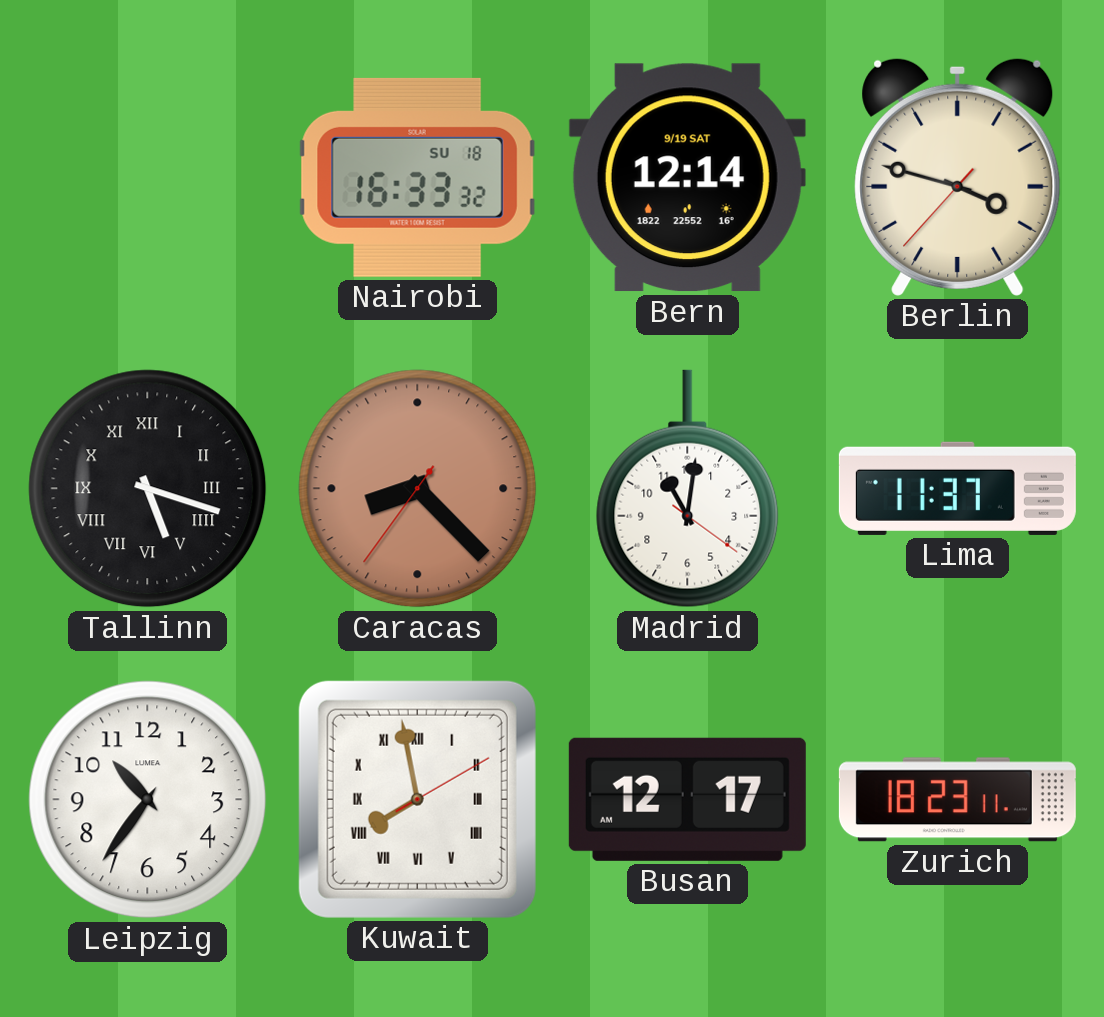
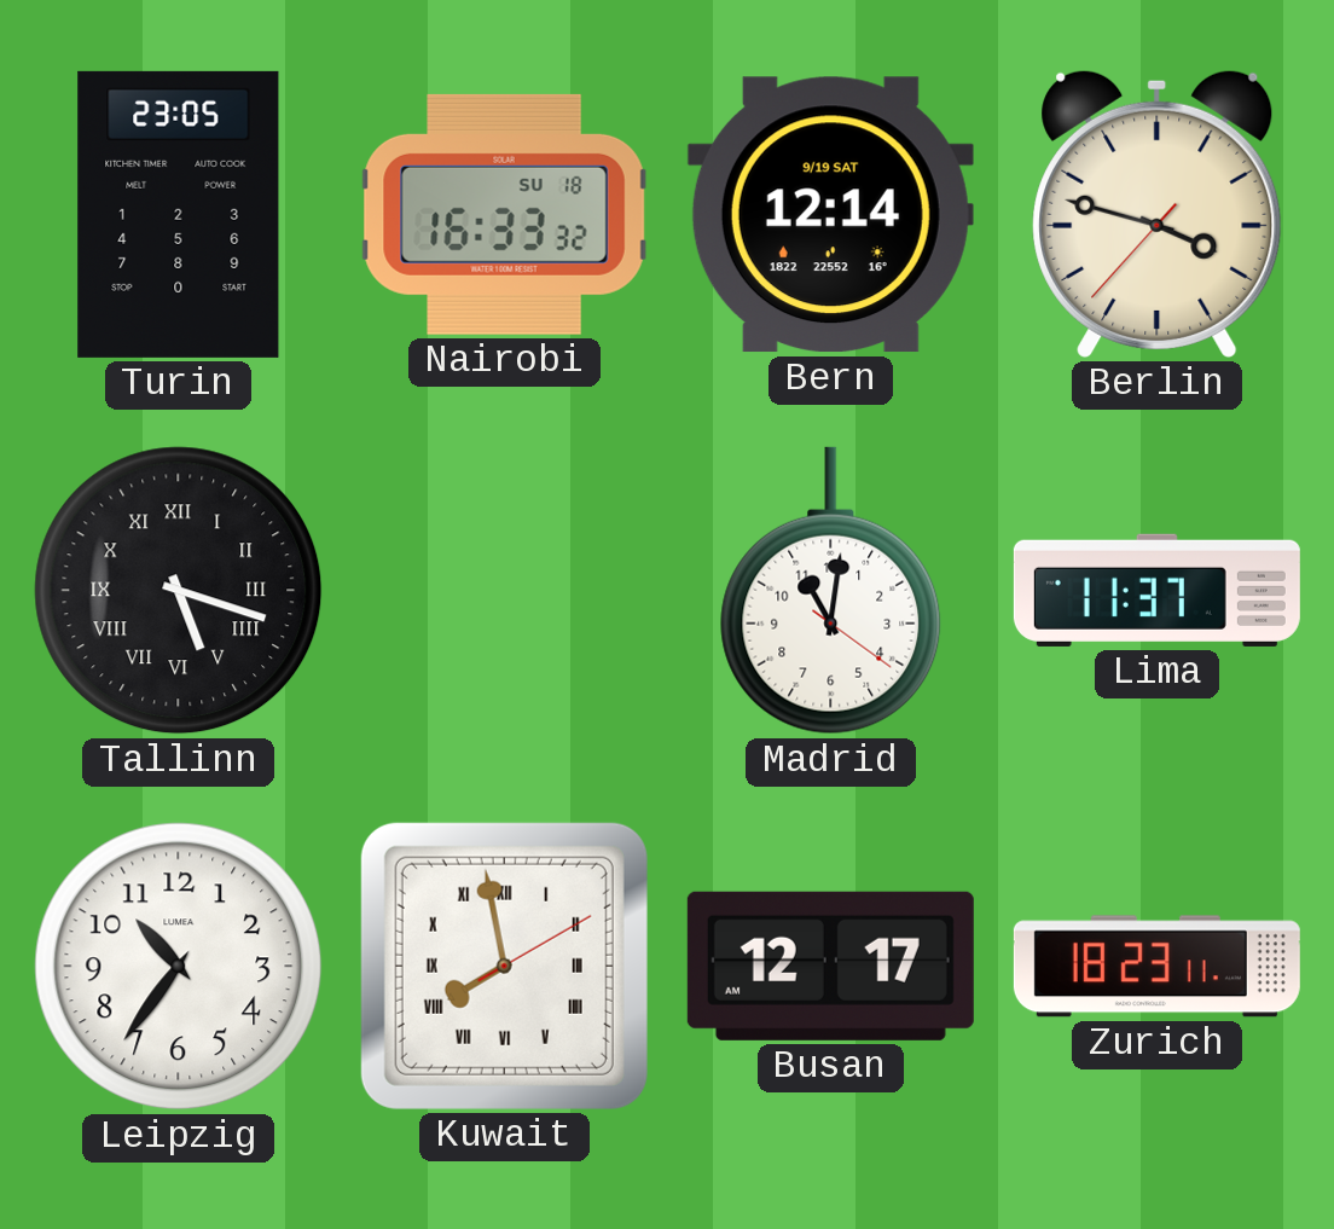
Turin: none -> 23:05 (179, 214)
Caracas: 8:22 -> none (418, 489)
